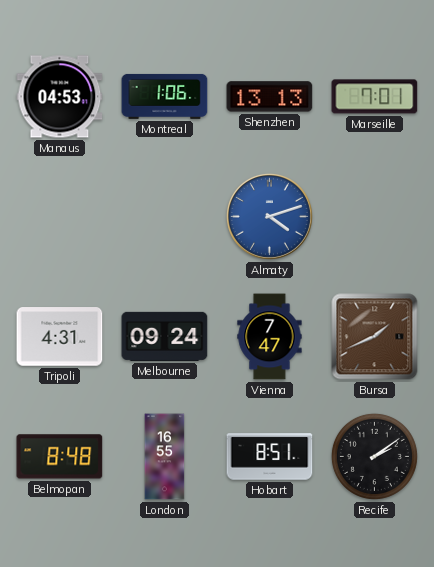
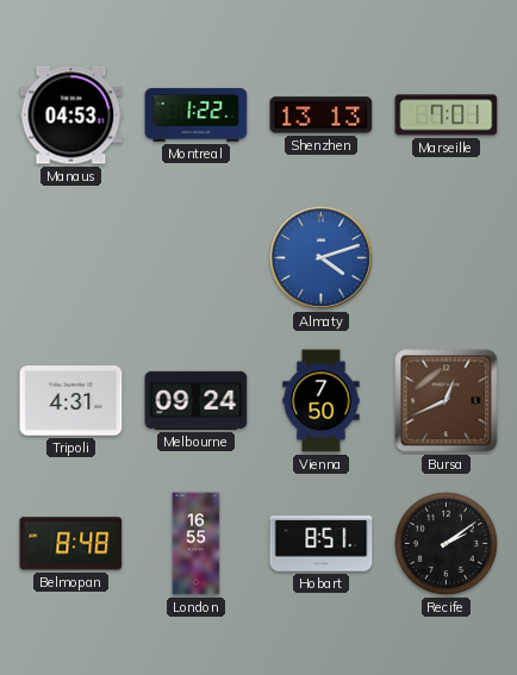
Montreal: 1:06 -> 1:22 (197, 114)
Vienna: 7:47 -> 7:50 (322, 401)
Bursa: 1:41 -> 12:41 (447, 401)
